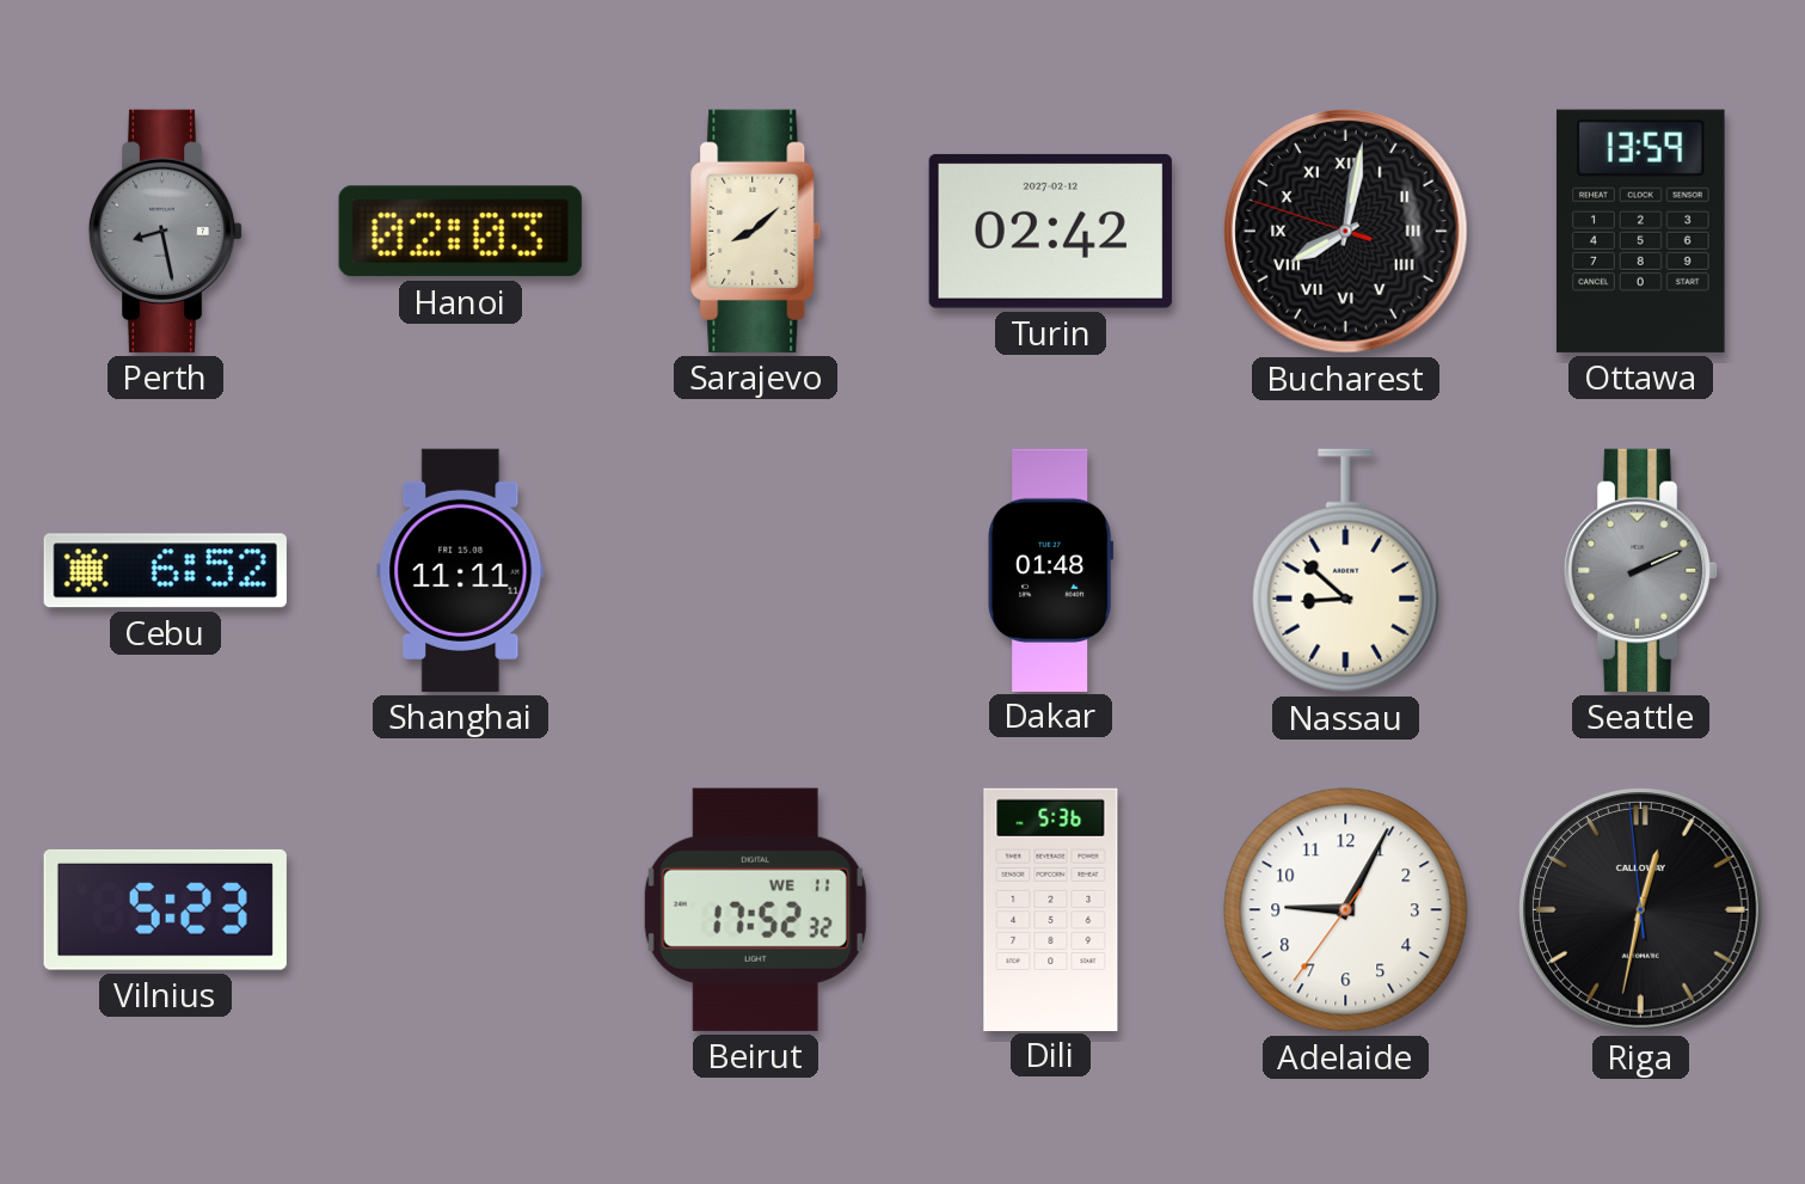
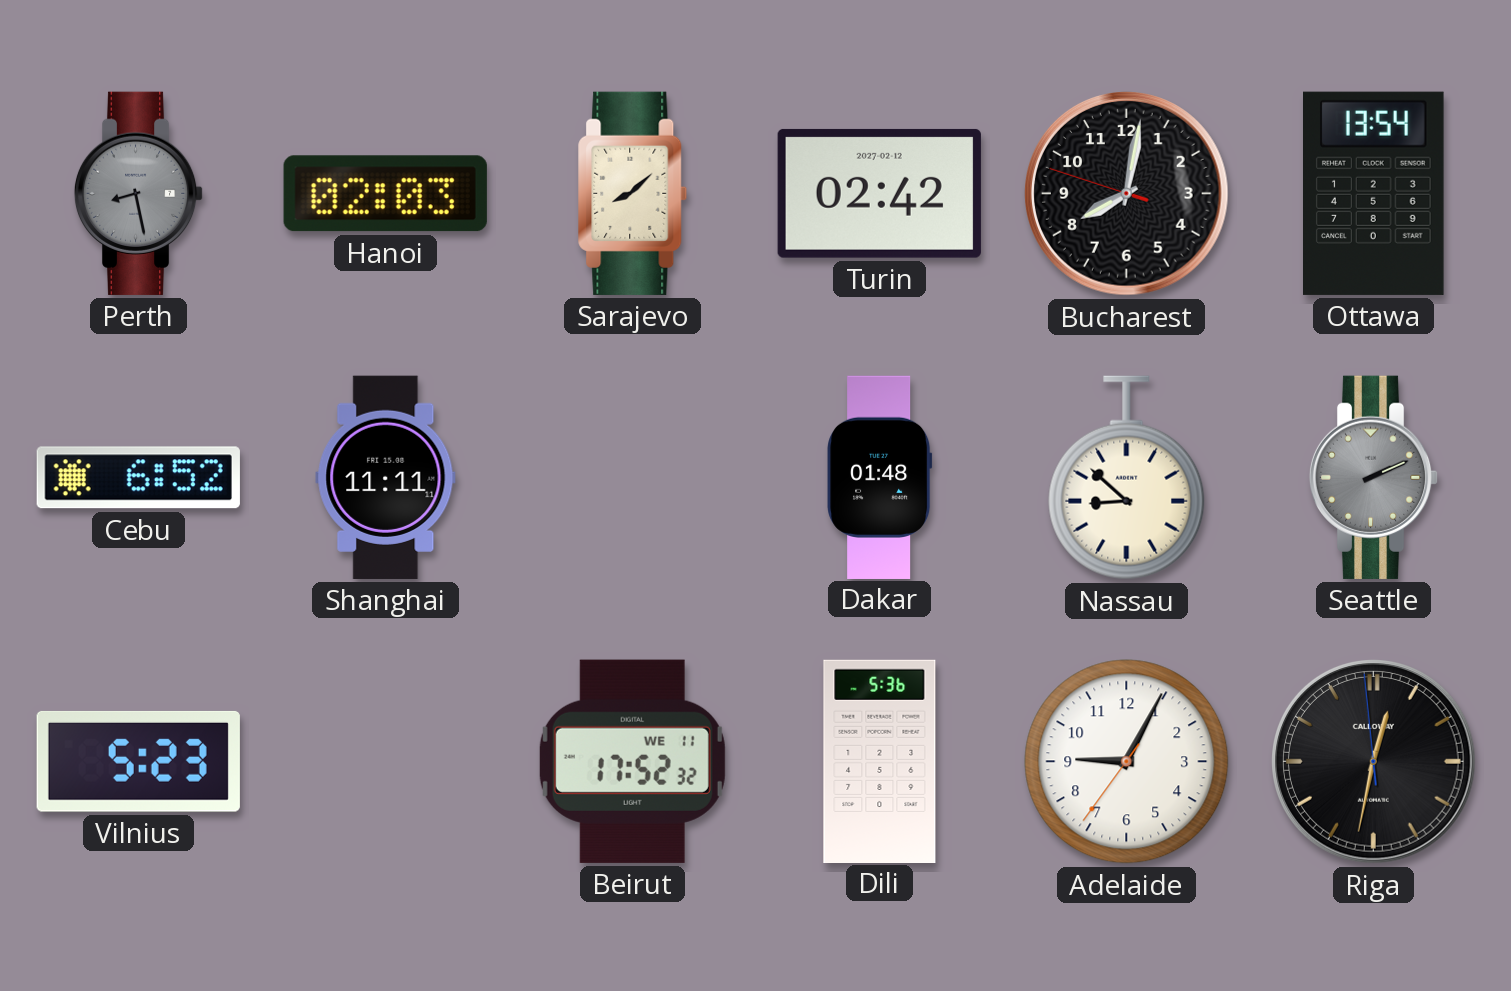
Bucharest numerals: Roman -> Arabic (1127, 194)
Ottawa: 13:59 -> 13:54 (1374, 193)
